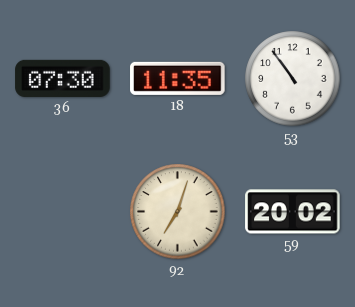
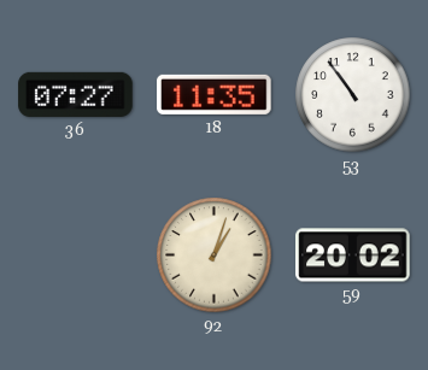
36: 07:30 -> 07:27 (76, 94)
92: 7:03 -> 1:03 (215, 256)
